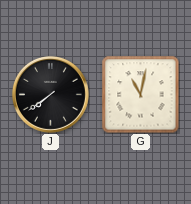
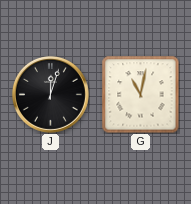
J: 7:39 -> 12:03 (50, 94)
